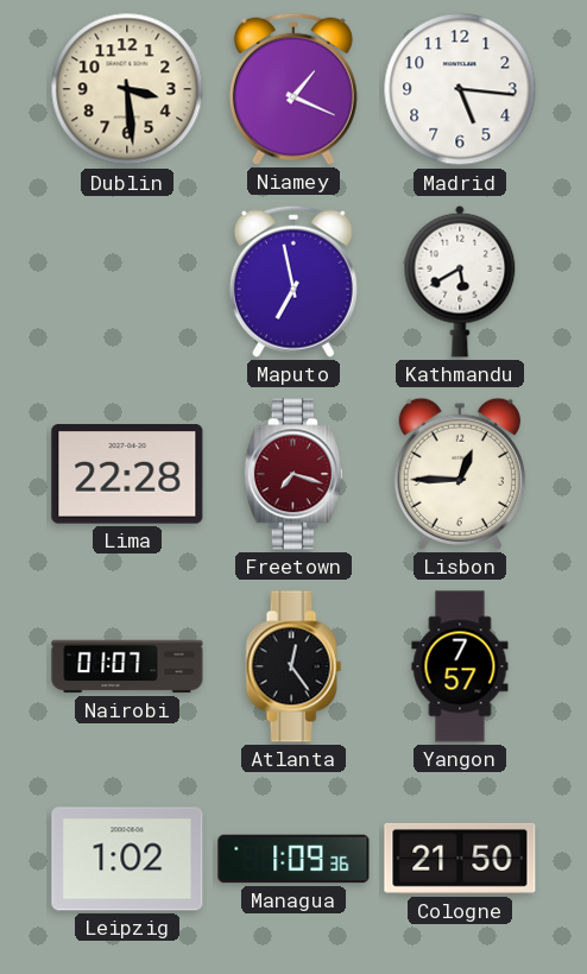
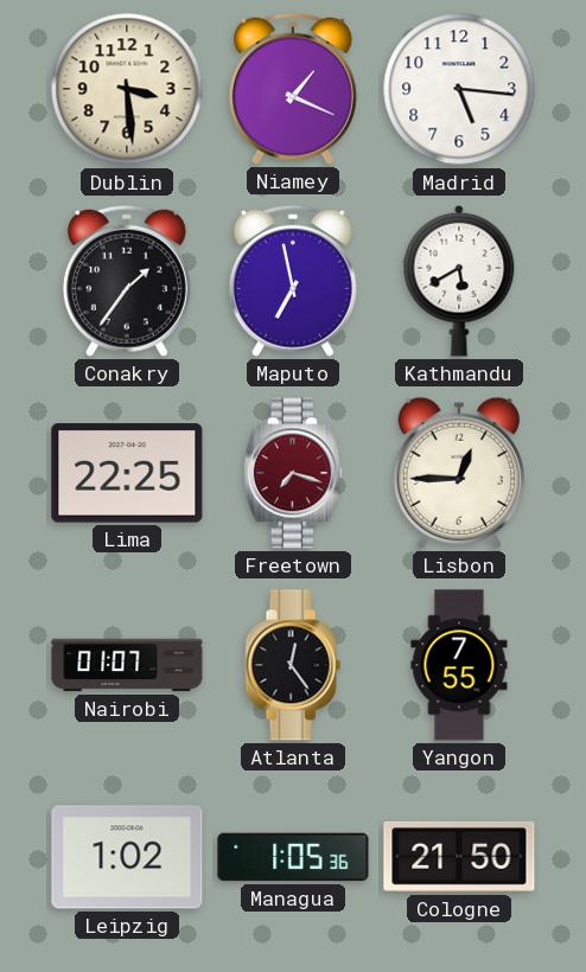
Conakry: none -> 1:36 (127, 281)
Lima: 22:28 -> 22:25 (127, 473)
Yangon: 7:57 -> 7:55 (459, 665)
Managua: 1:09 -> 1:05 (293, 857)
